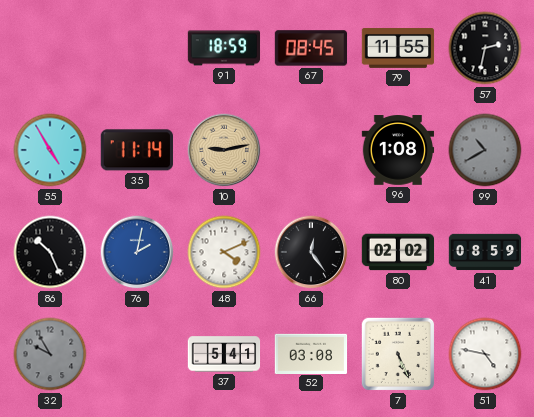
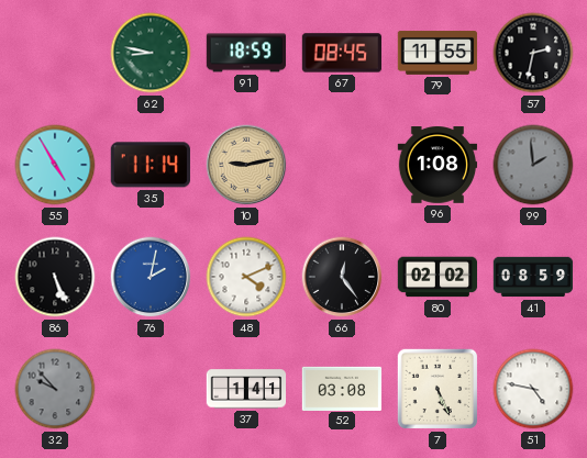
62: none -> 8:47 (151, 53)
99: 10:40 -> 1:59 (533, 165)
86: 10:26 -> 5:26 (55, 277)
32: 9:55 -> 9:53 (55, 389)
37: 5:41 -> 1:41 (246, 389)
